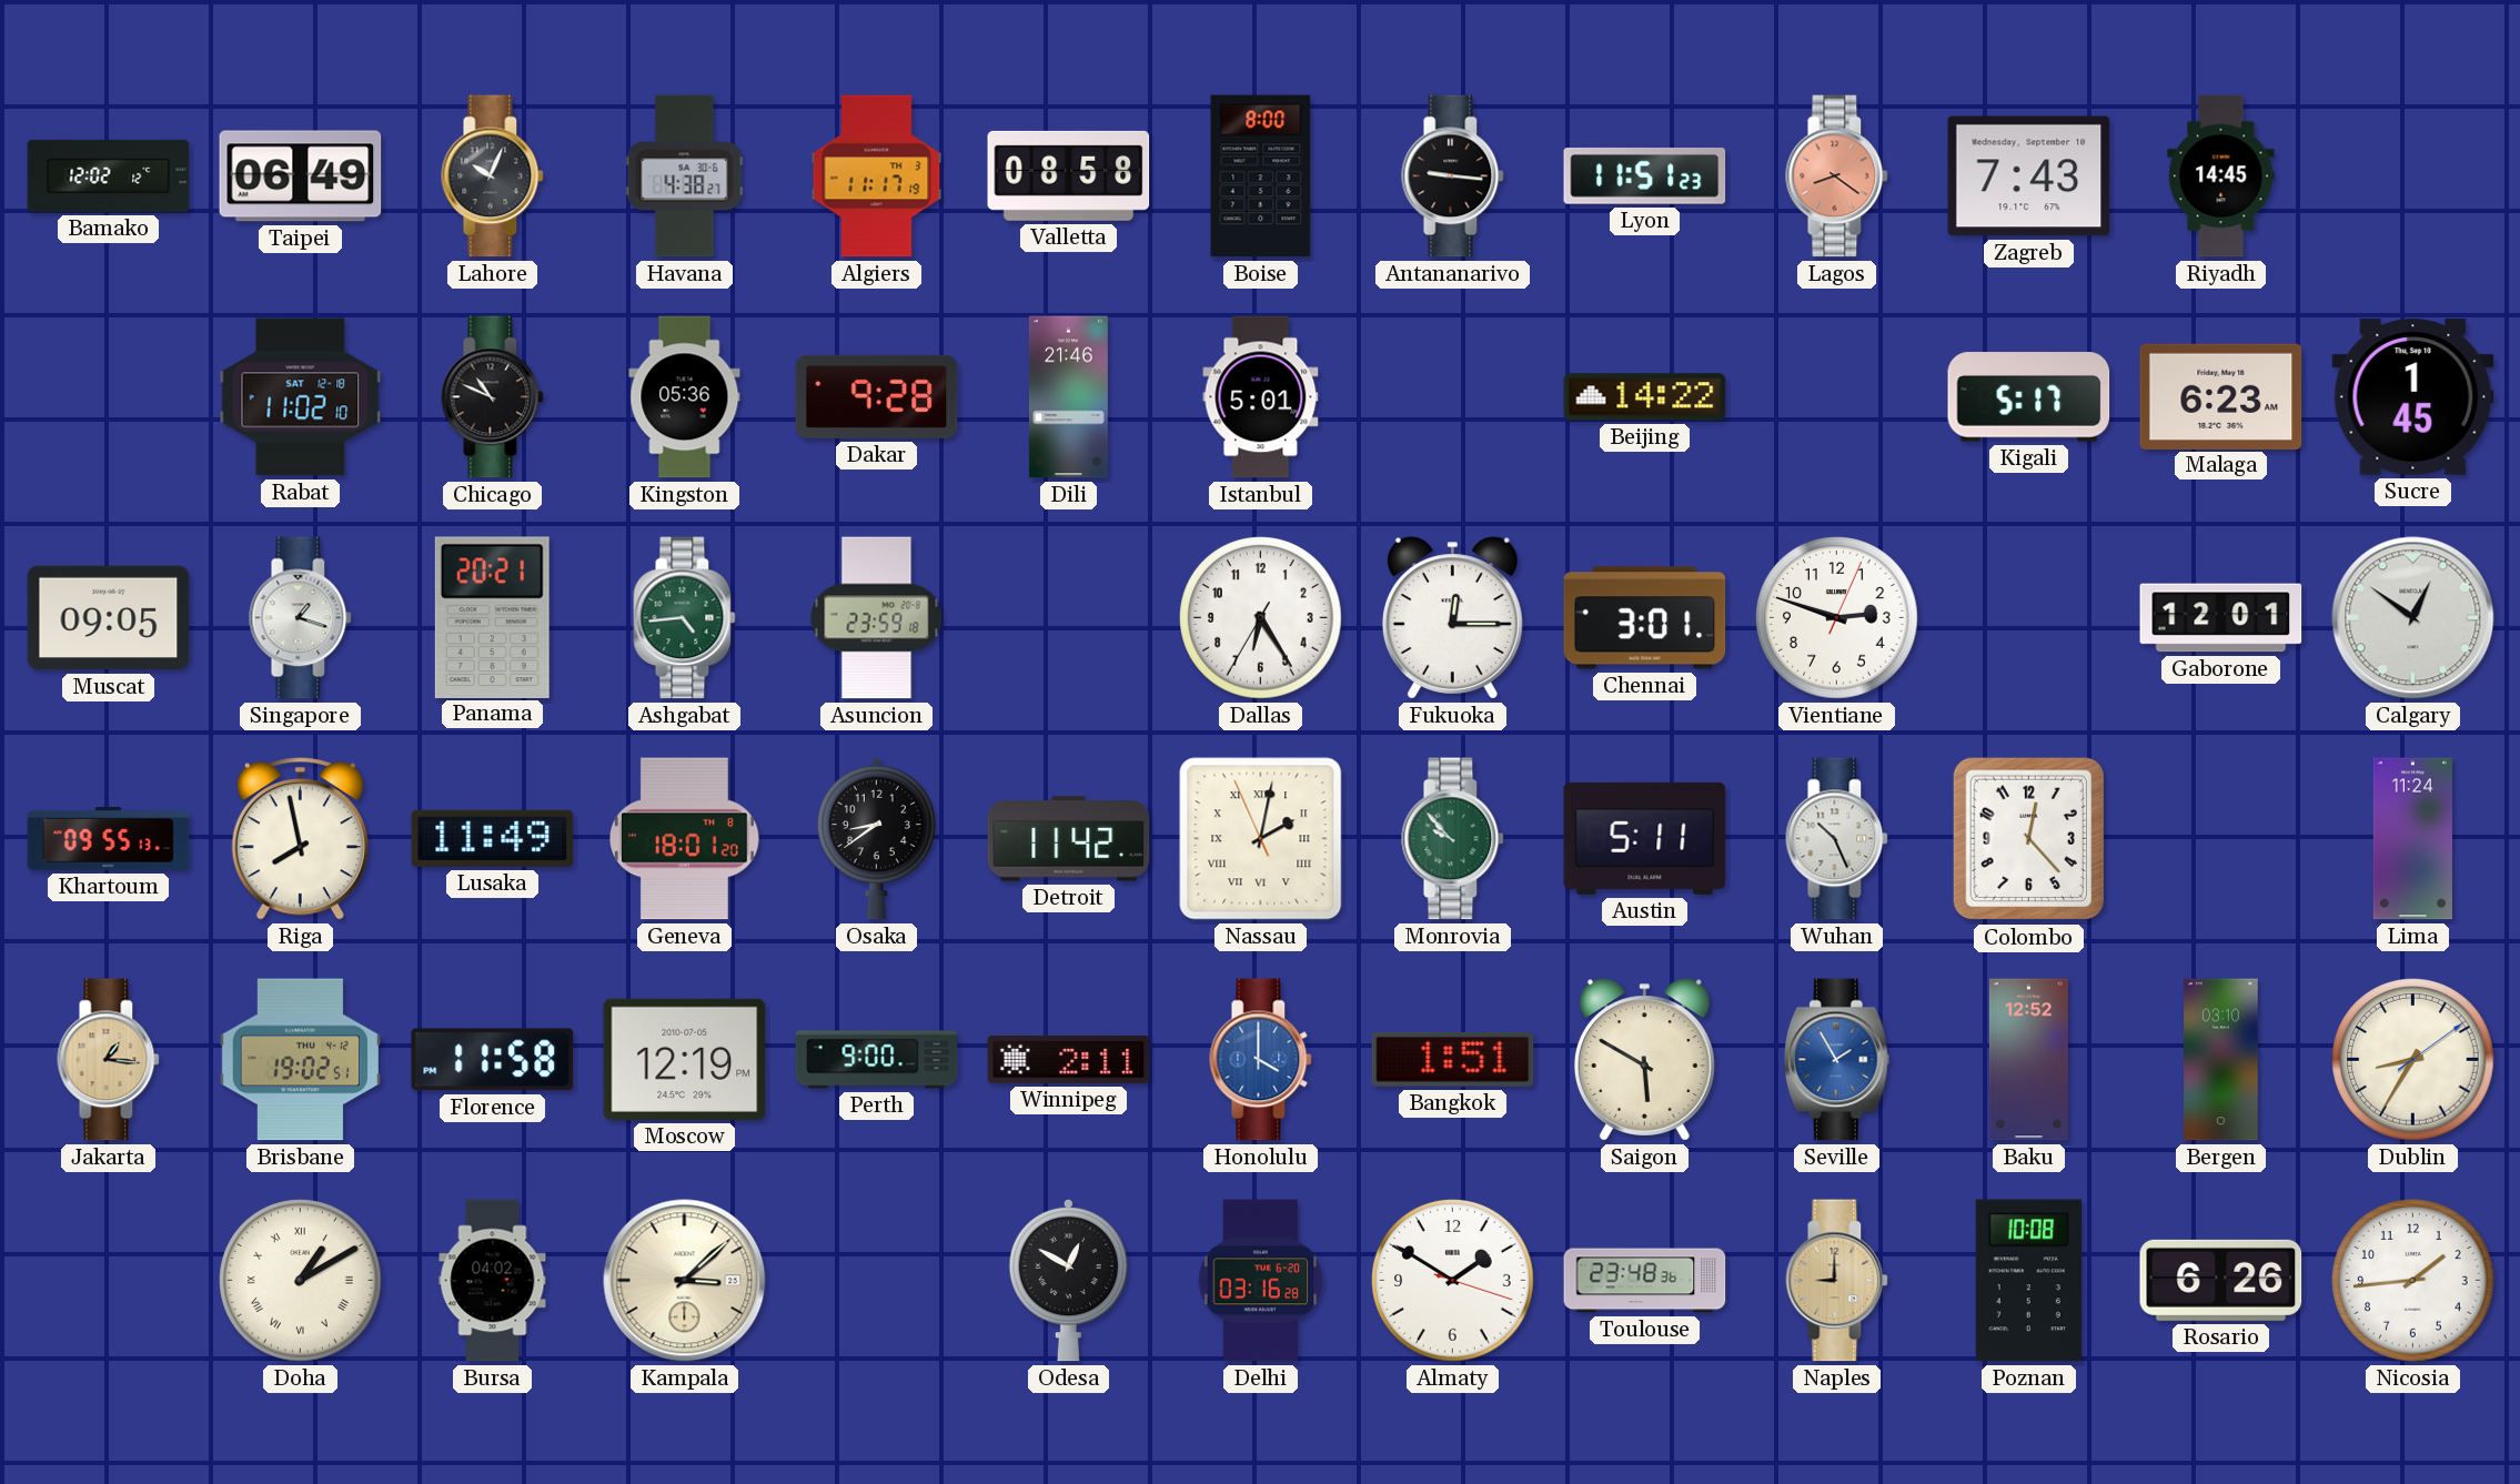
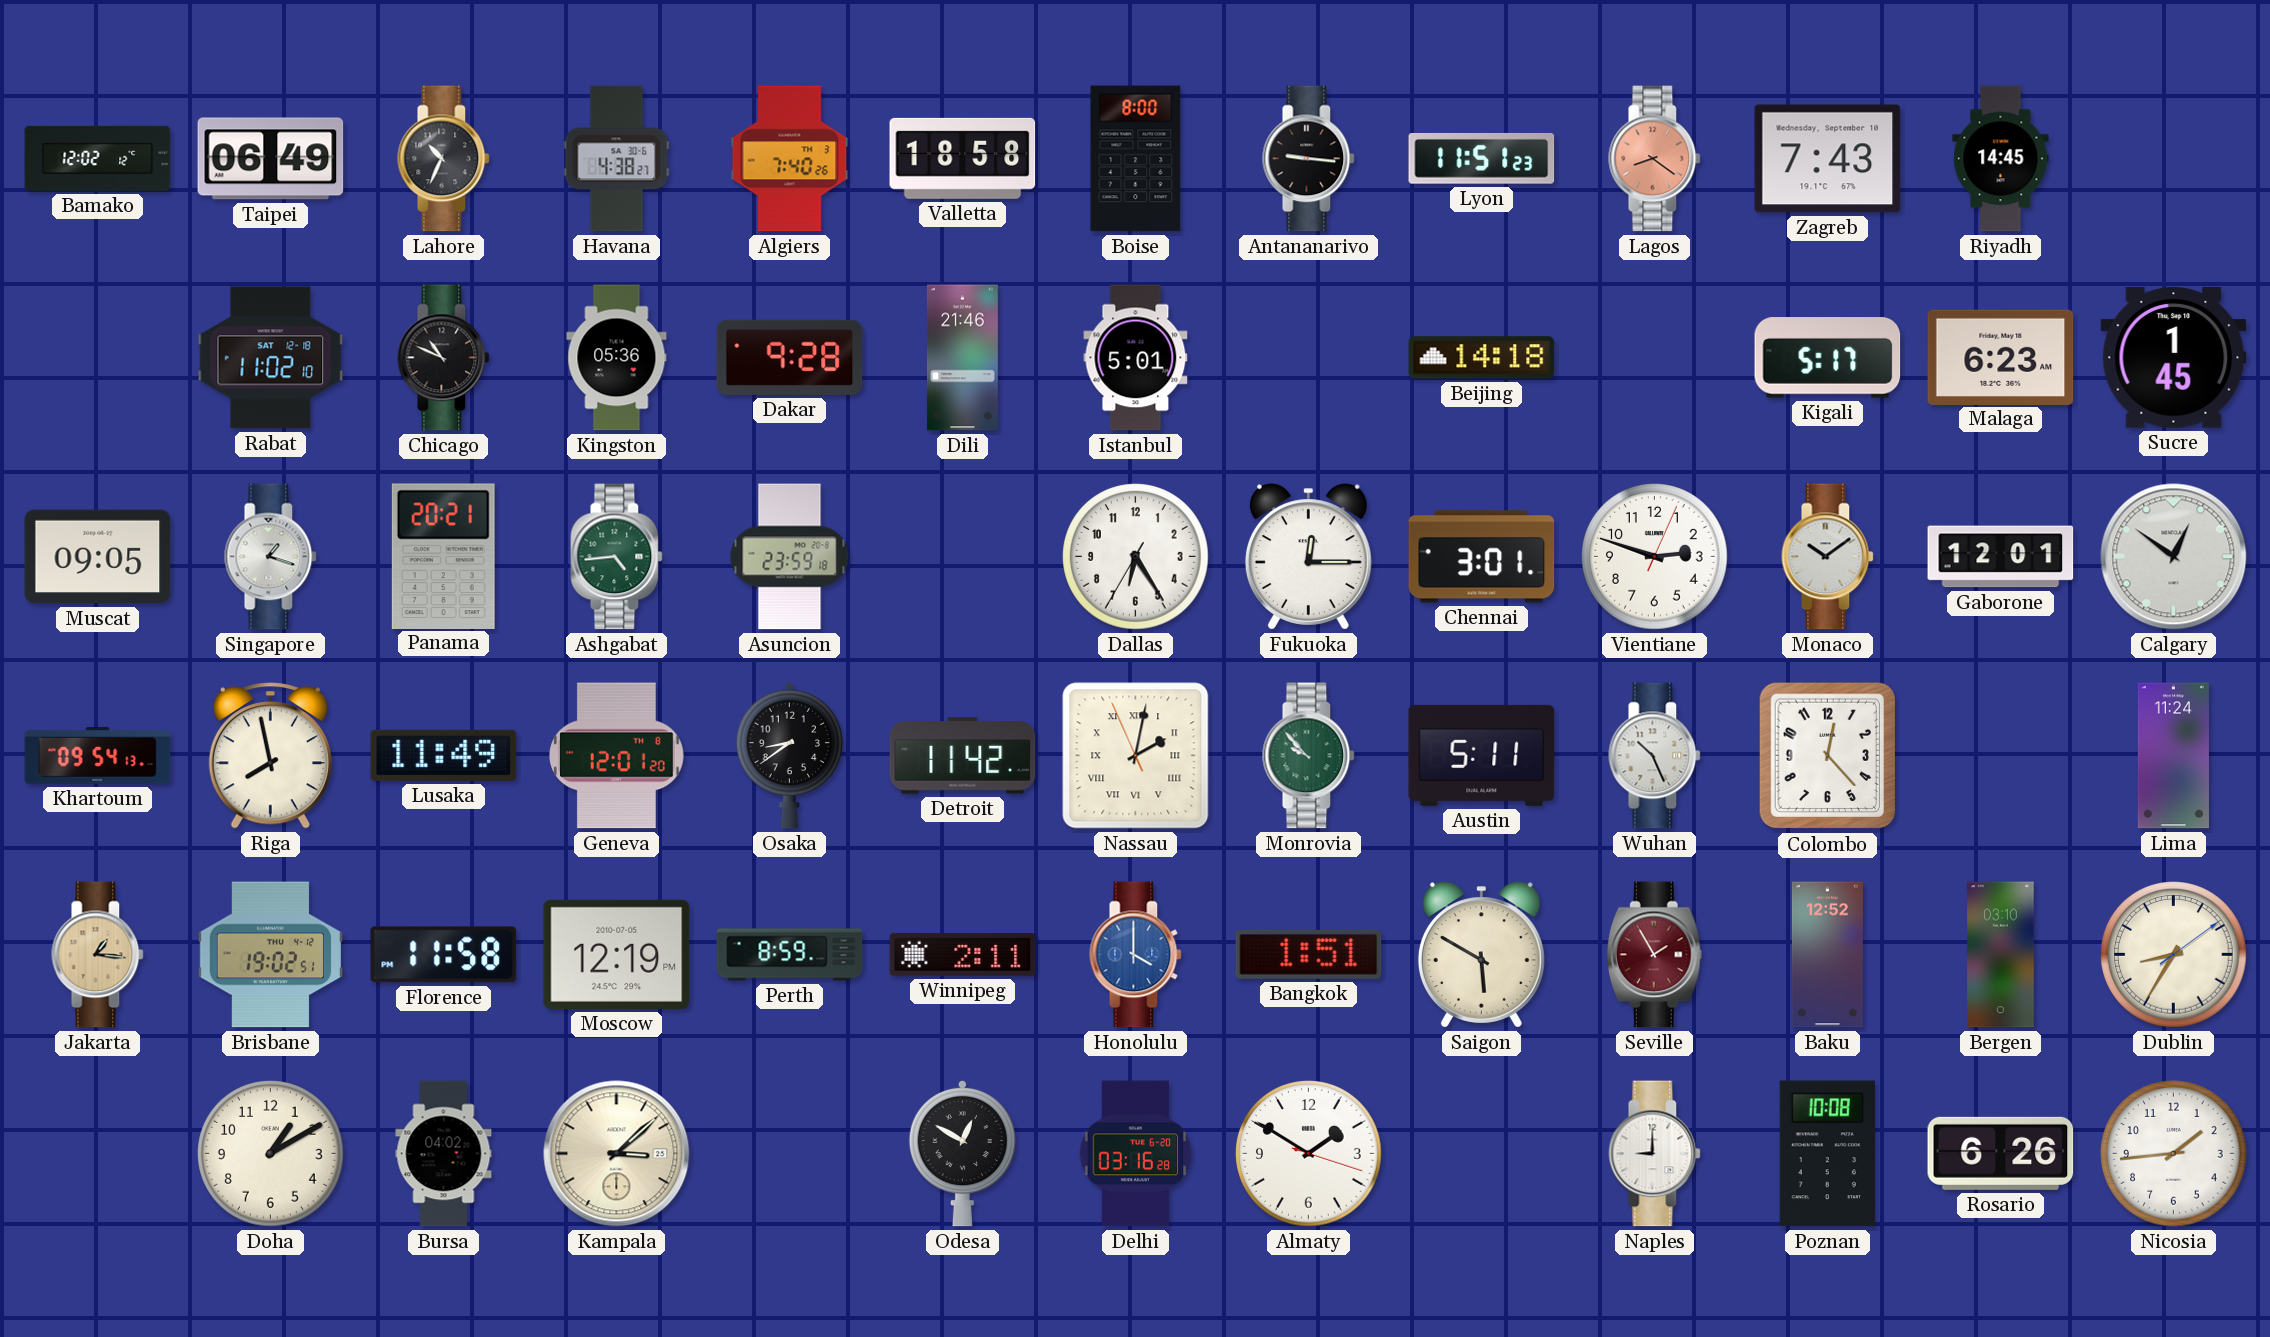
Lahore: 10:04 -> 10:34 (444, 159)
Algiers: 11:17 -> 7:40 (790, 159)
Valletta: 08:58 -> 18:58 (963, 158)
Beijing: 14:22 -> 14:18 (1482, 358)
Monaco: none -> 10:09 (1828, 557)
Khartoum: 09:55 -> 09:54 (98, 756)
Geneva: 18:01 -> 12:01 (616, 756)
Perth: 9:00 -> 8:59 (790, 955)
Seville dial: blue -> burgundy (1654, 955)
Doha numerals: Roman -> Arabic (271, 1154)
Toulouse: 23:48 -> none (1645, 1281)
Naples dial: champagne -> white (1655, 1154)
